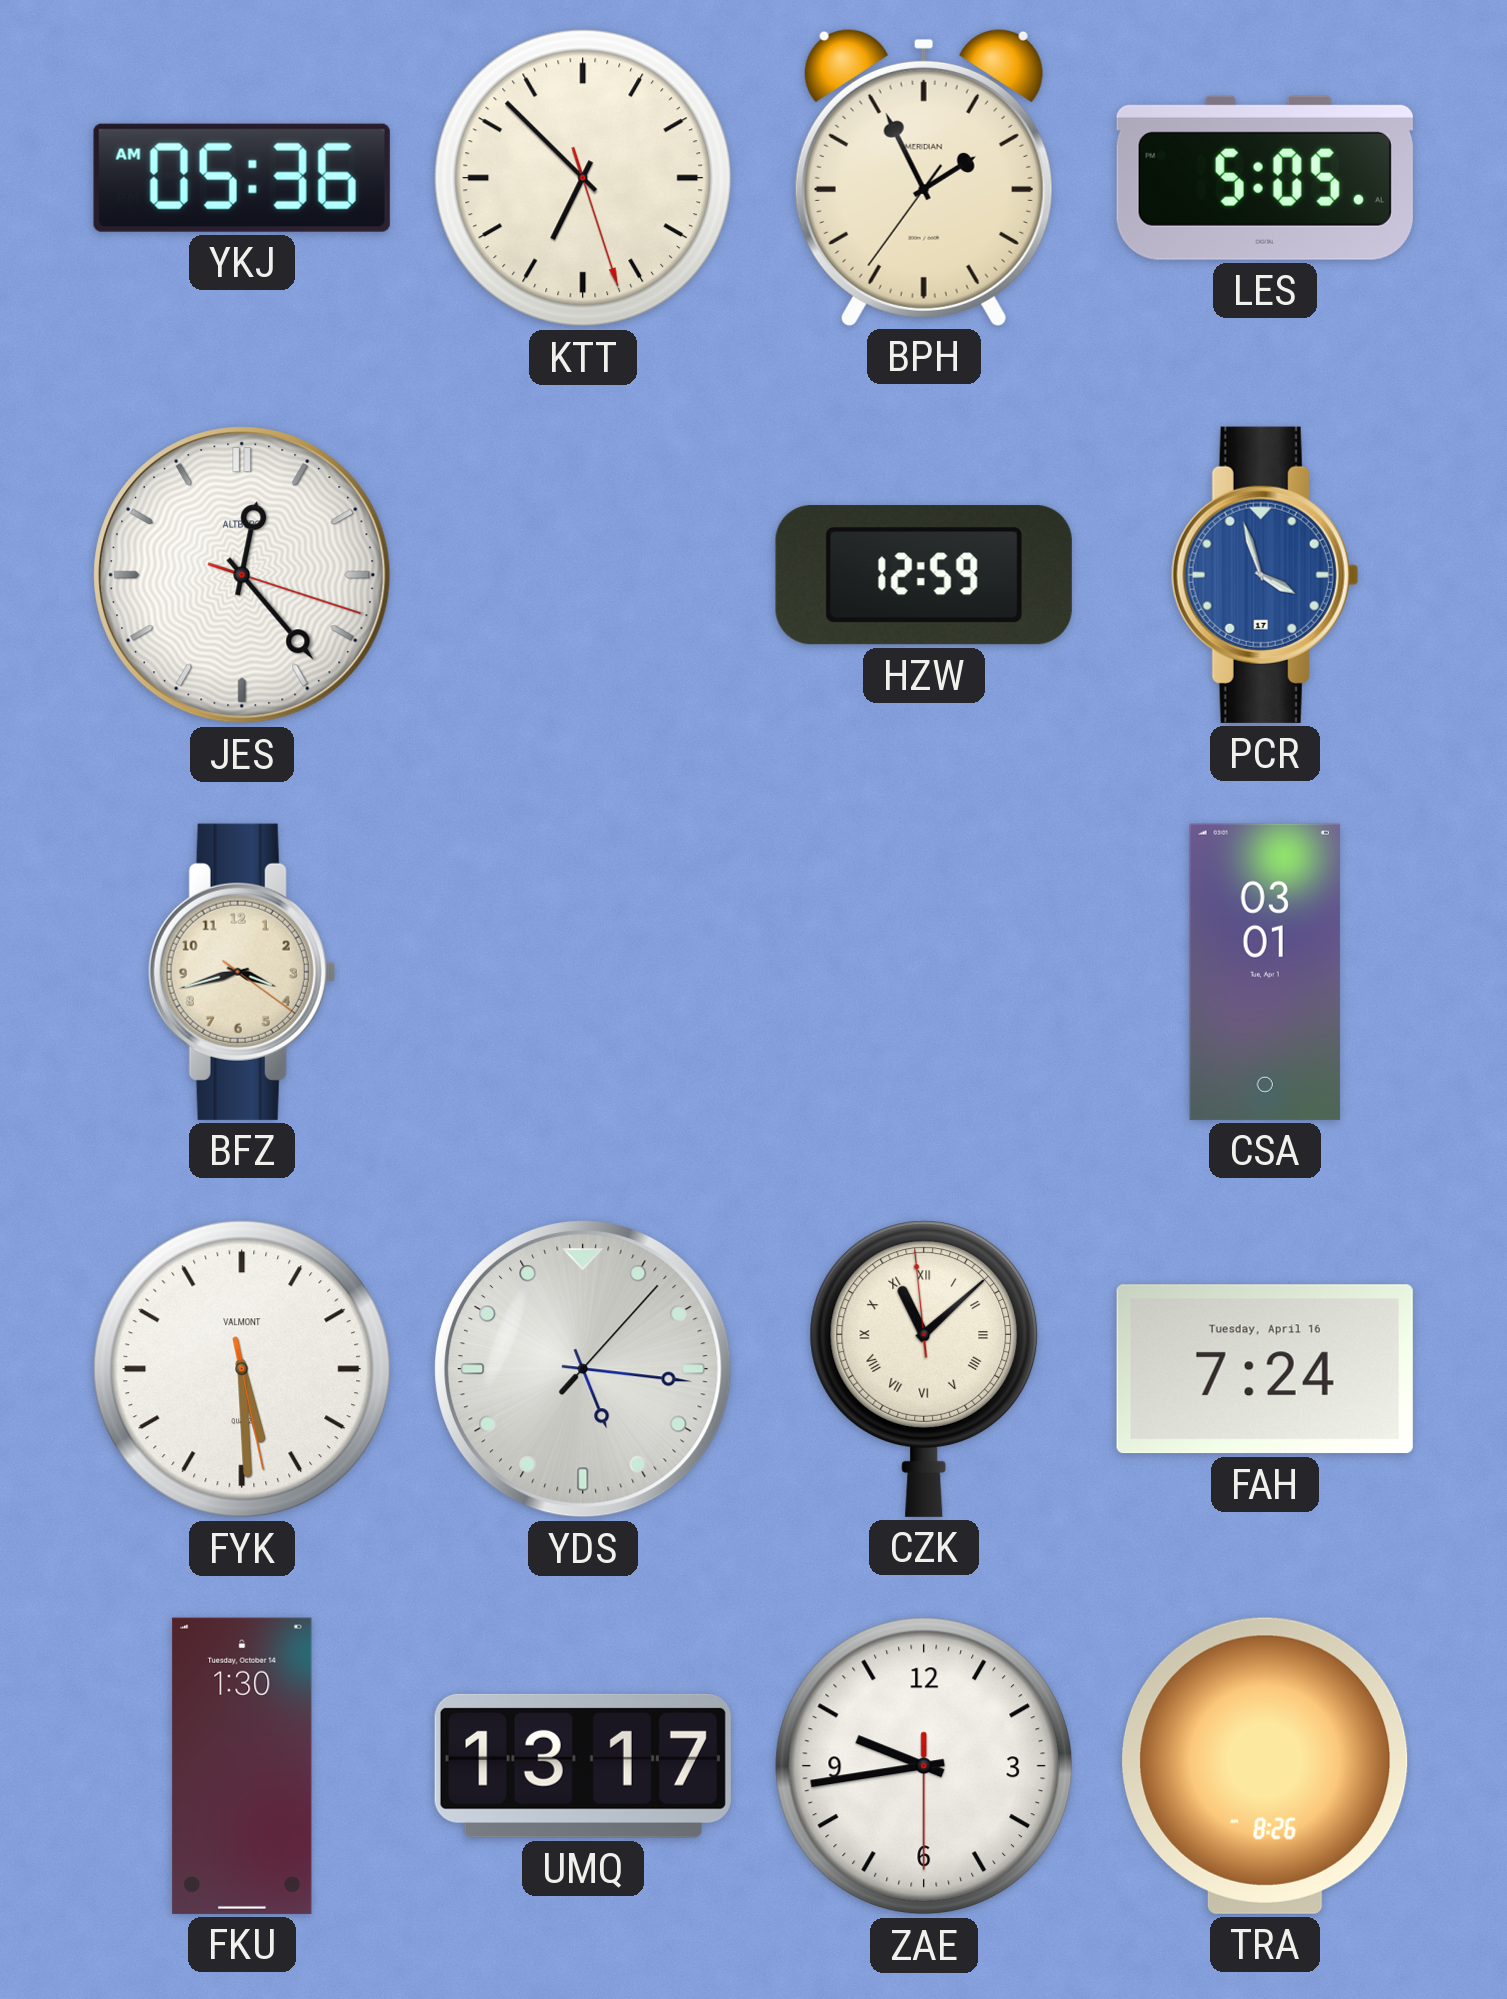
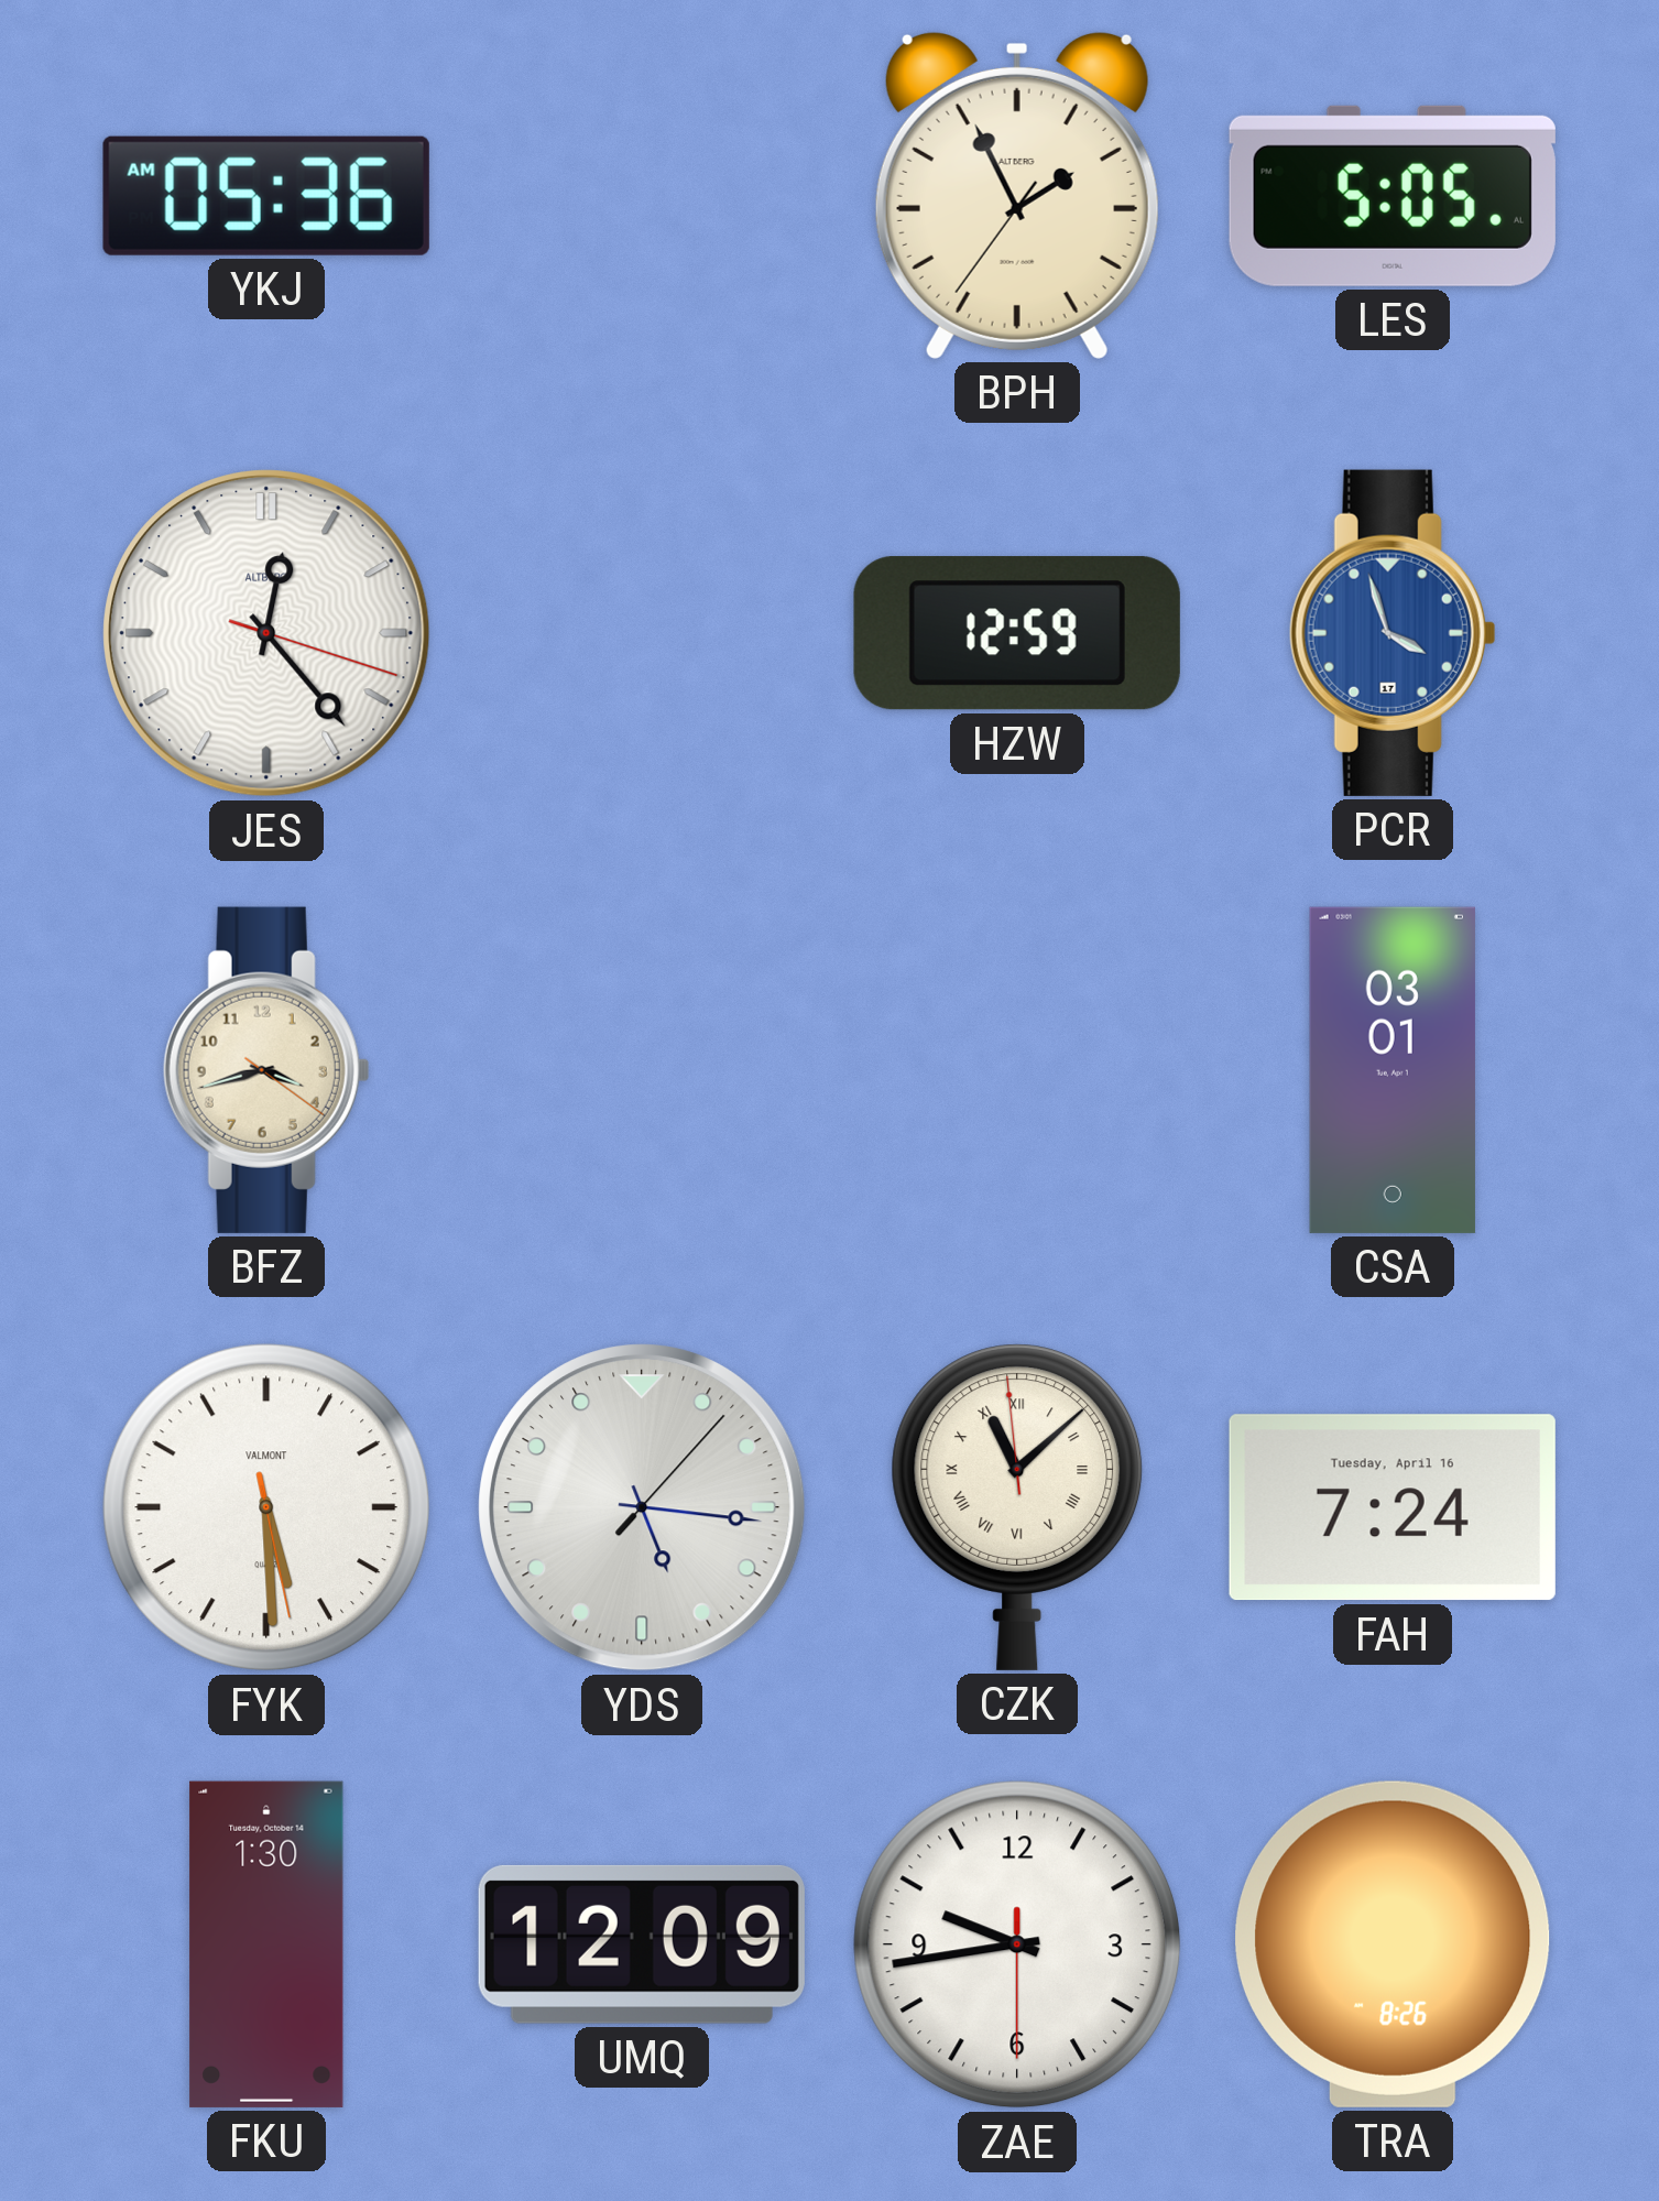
KTT: 6:52 -> none (583, 178)
BPH brand: MERIDIAN -> ALTBERG (1017, 195)
UMQ: 13:17 -> 12:09 (642, 1944)
